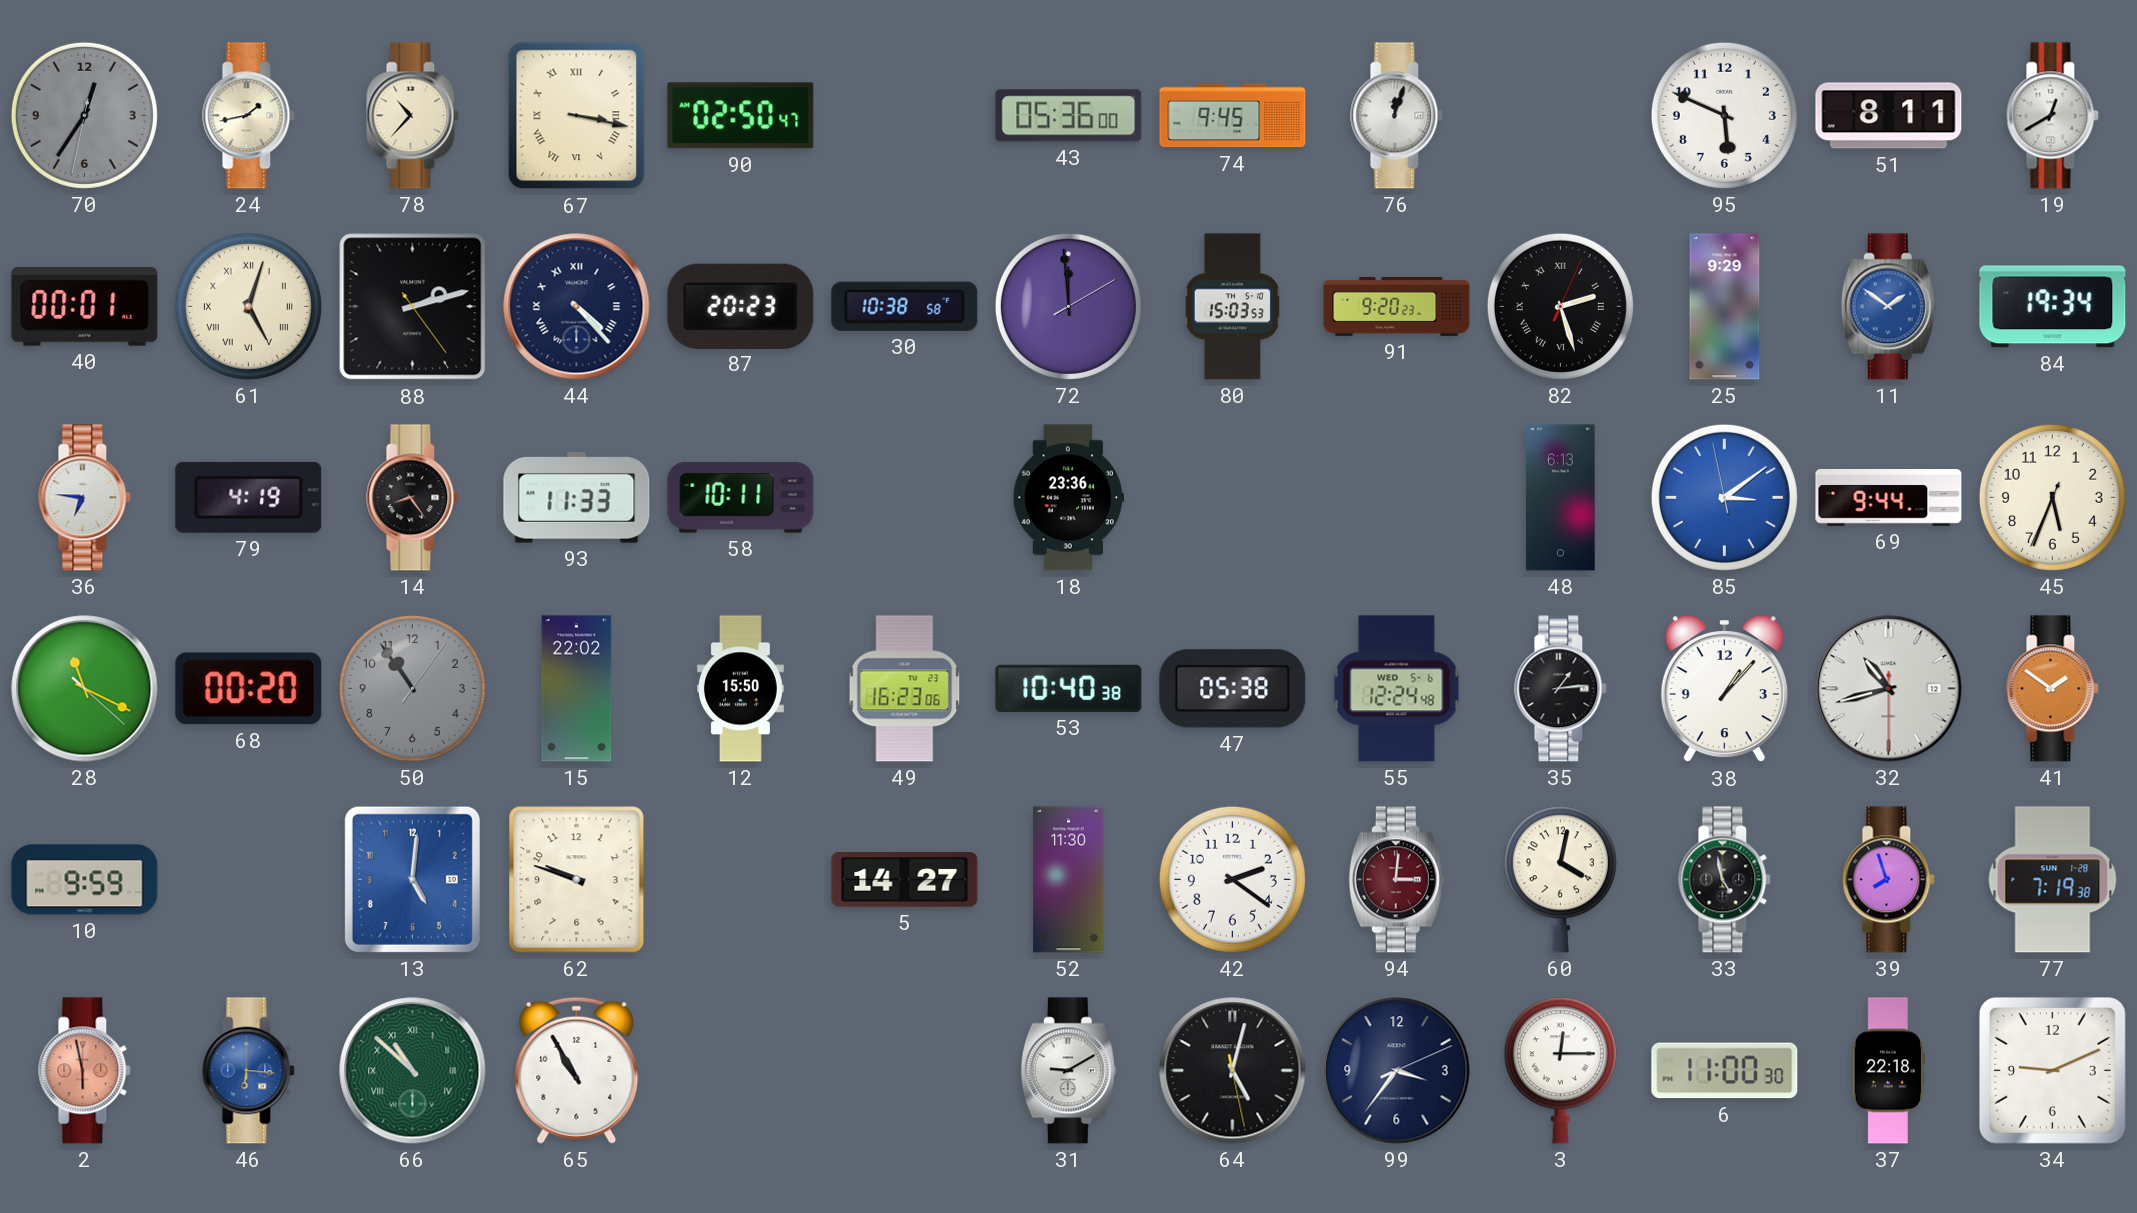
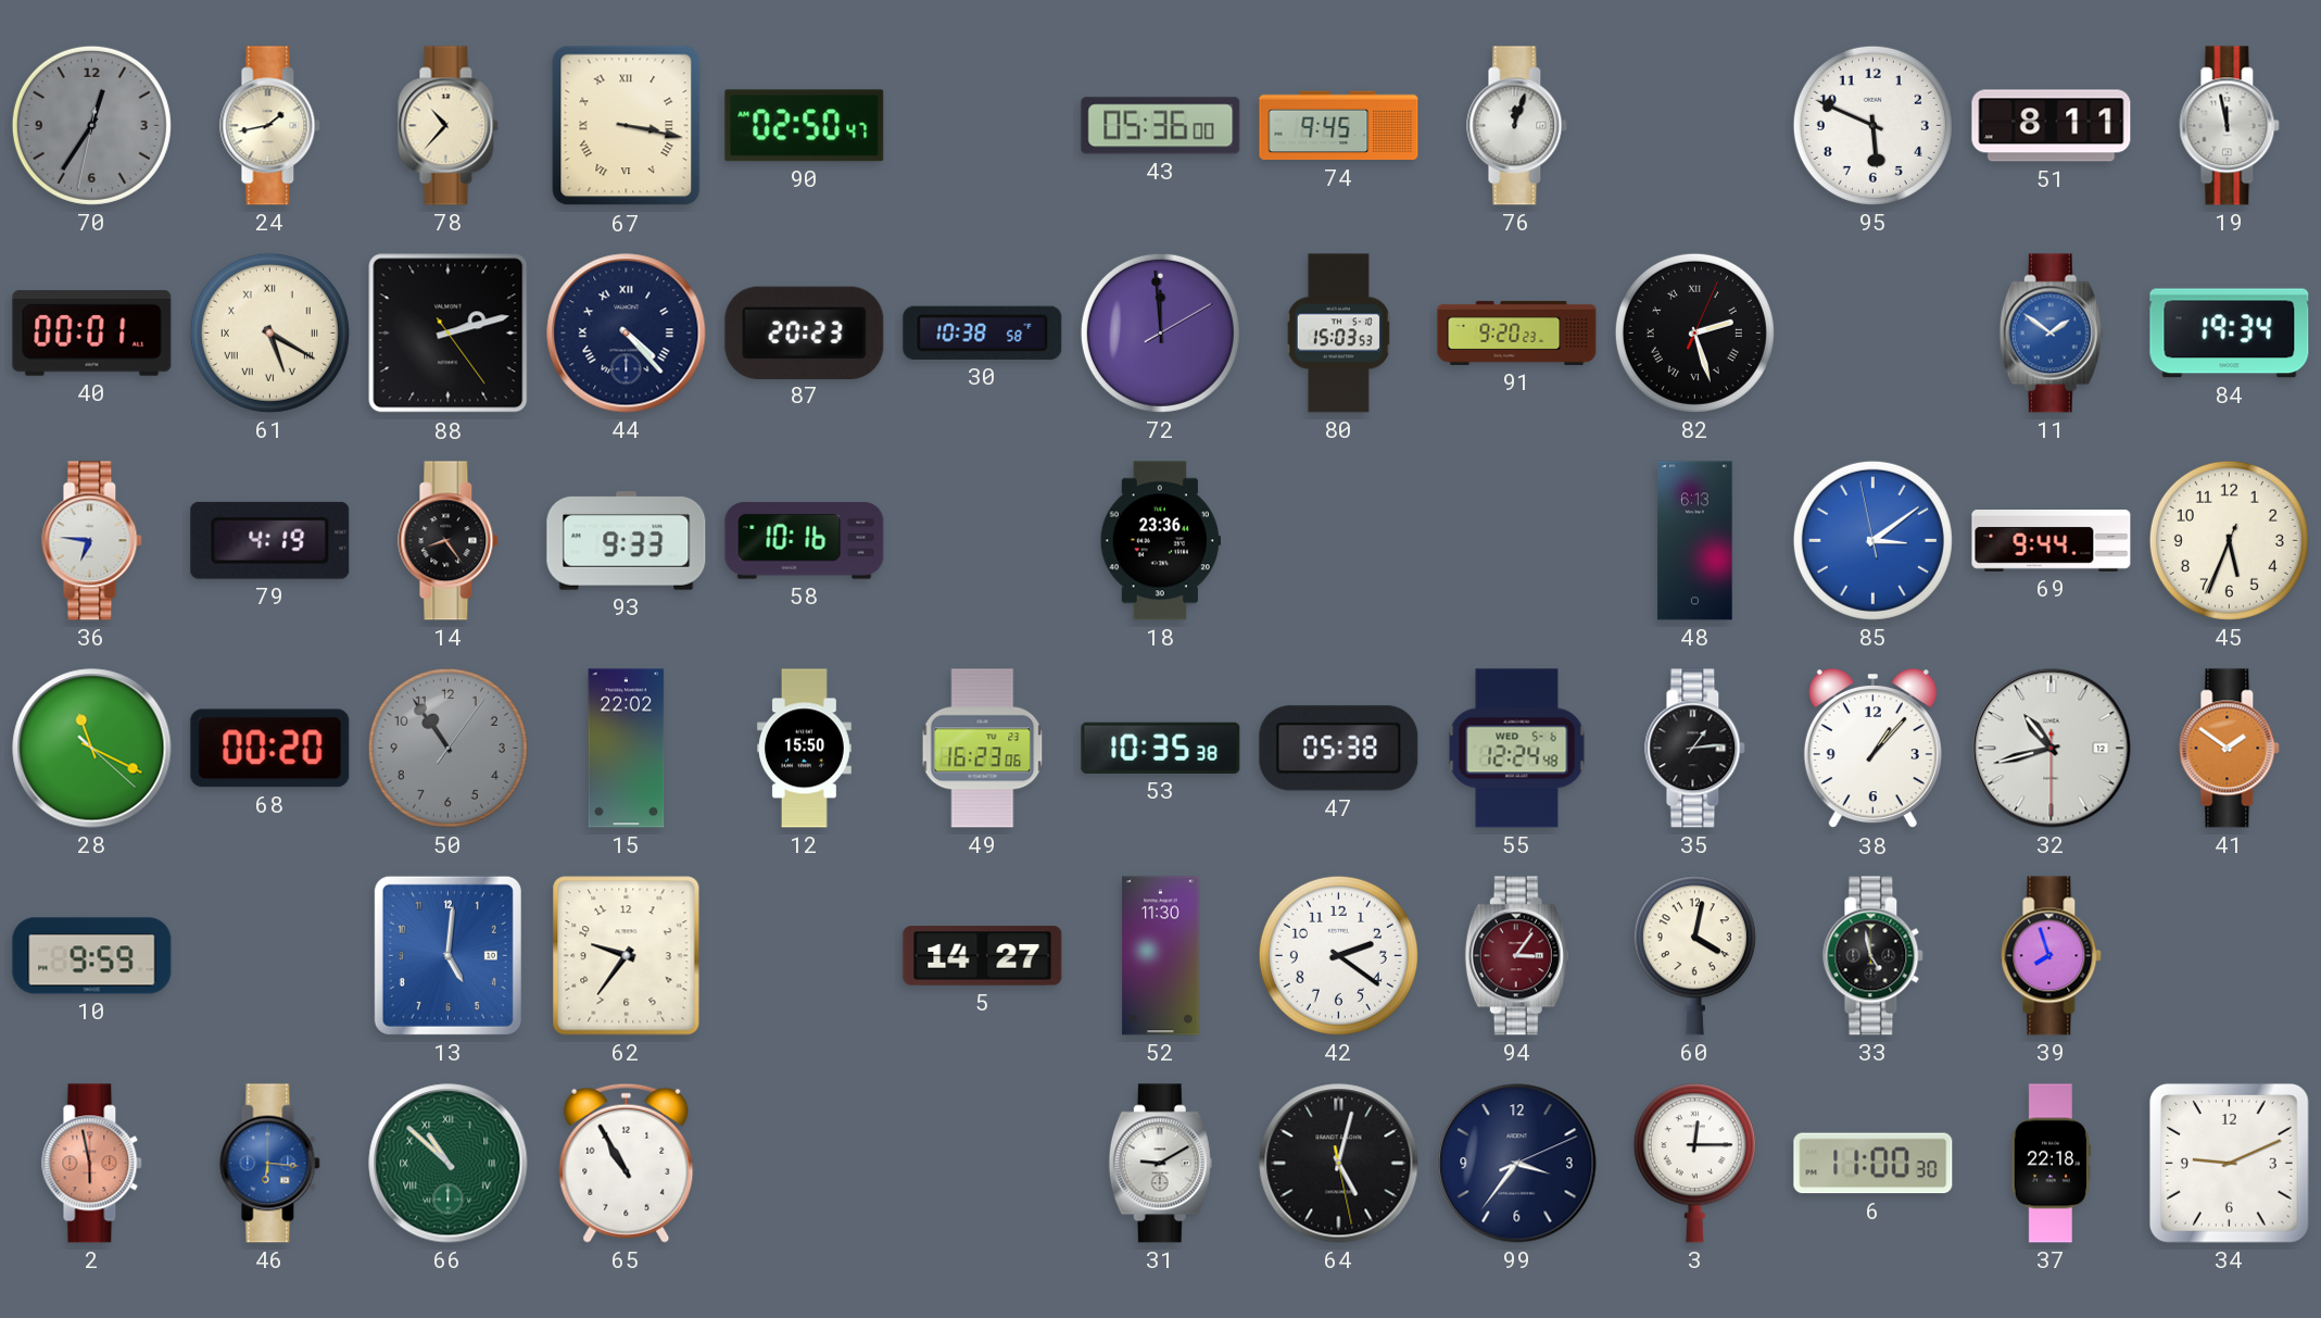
19: 12:40 -> 11:58 (2230, 126)
61: 5:03 -> 5:20 (269, 332)
25: 9:29 -> none (1725, 307)
93: 11:33 -> 9:33 (627, 541)
58: 10:11 -> 10:16 (805, 541)
53: 10:40 -> 10:35 (1161, 748)
62: 9:48 -> 9:36 (627, 956)
94: 3:01 -> 3:06 (1516, 956)
77: 7:19 -> none (2053, 880)
